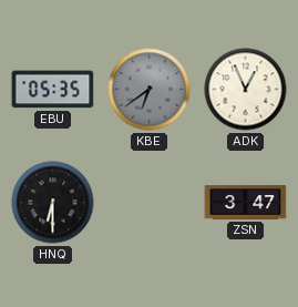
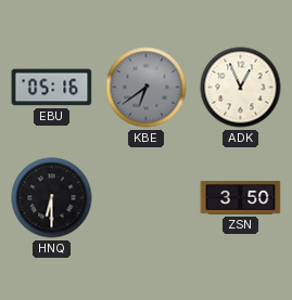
EBU: 05:35 -> 05:16 (52, 88)
ZSN: 3:47 -> 3:50 (241, 198)
